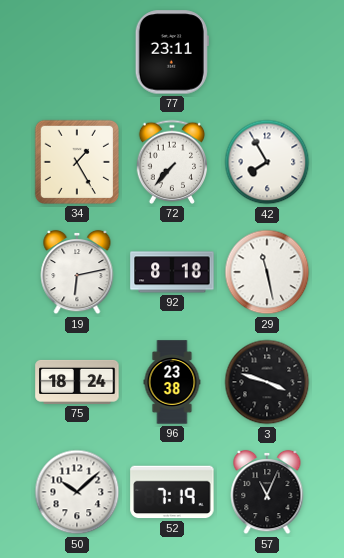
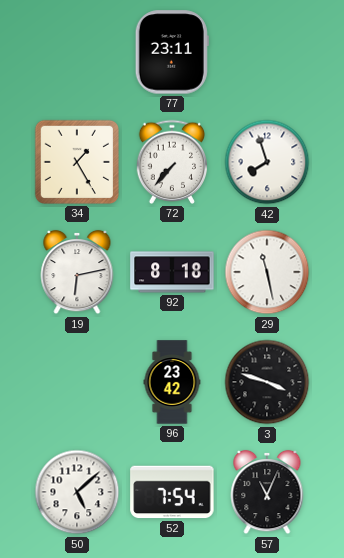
42: 7:55 -> 7:57 (267, 162)
75: 18:24 -> none (77, 382)
96: 23:38 -> 23:42 (172, 382)
50: 10:08 -> 5:08 (77, 492)
52: 7:19 -> 7:54 (172, 492)
